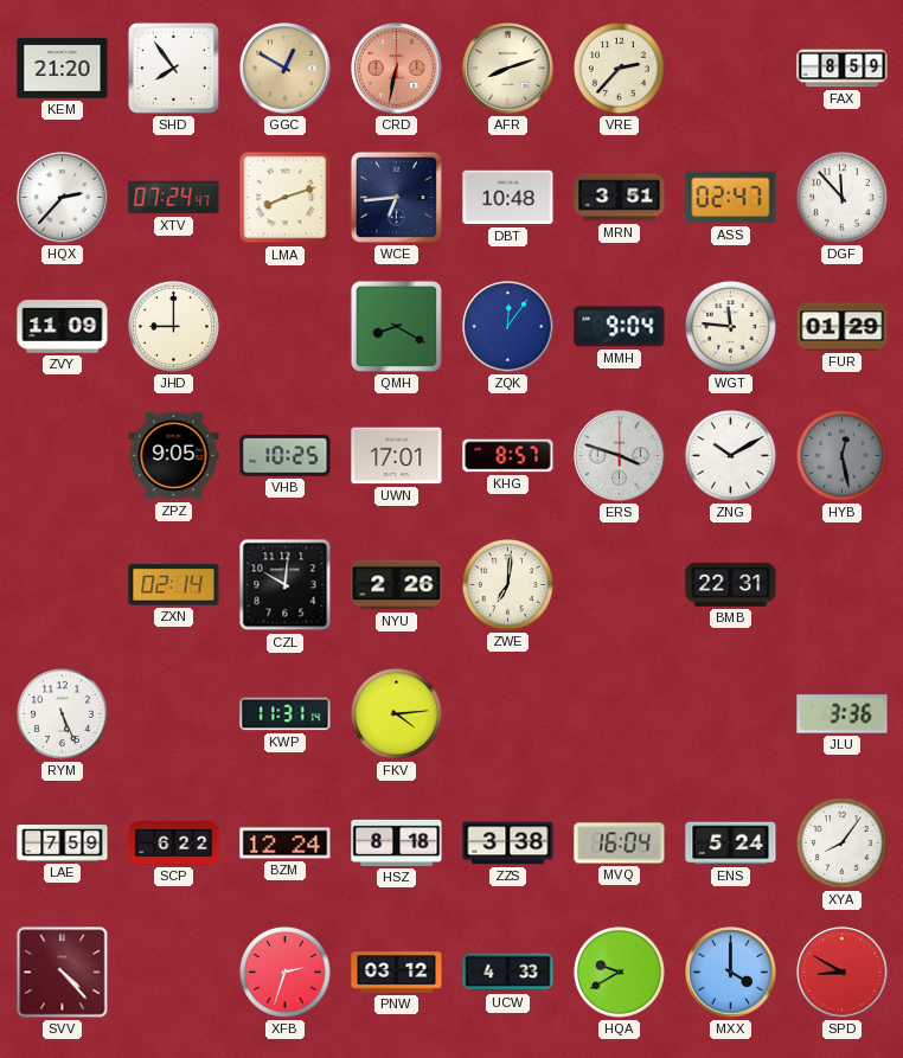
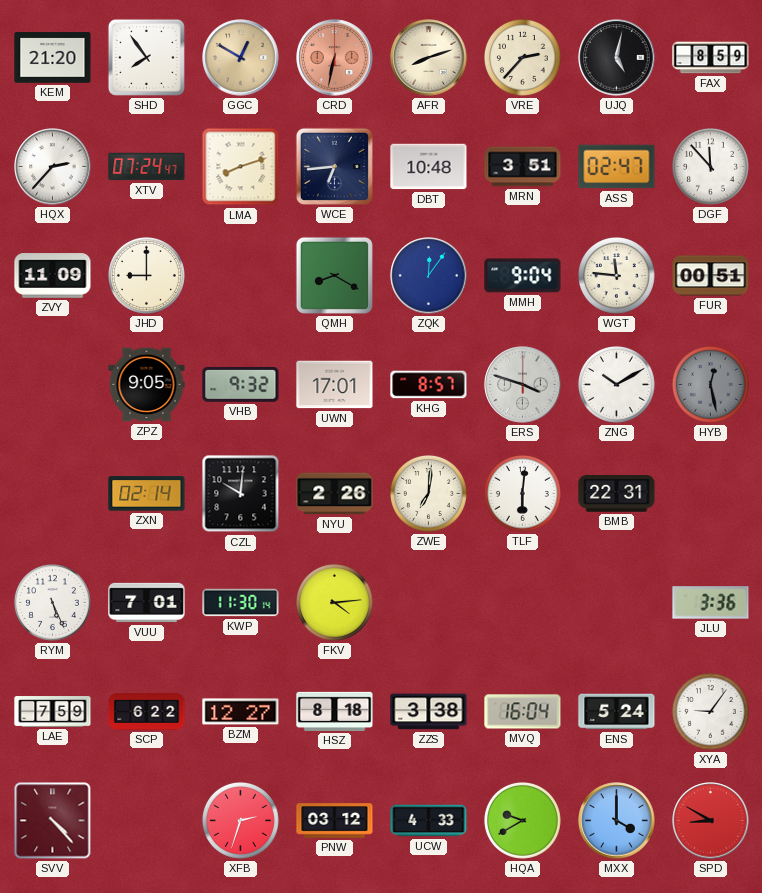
UJQ: none -> 5:02 (617, 58)
FUR: 01:29 -> 00:51 (711, 276)
VHB: 10:25 -> 9:32 (241, 384)
TLF: none -> 6:01 (522, 493)
VUU: none -> 7:01 (147, 603)
KWP: 11:31 -> 11:30 (241, 603)
BZM: 12:24 -> 12:27 (241, 712)
XYA: 8:06 -> 9:06 (710, 711)
